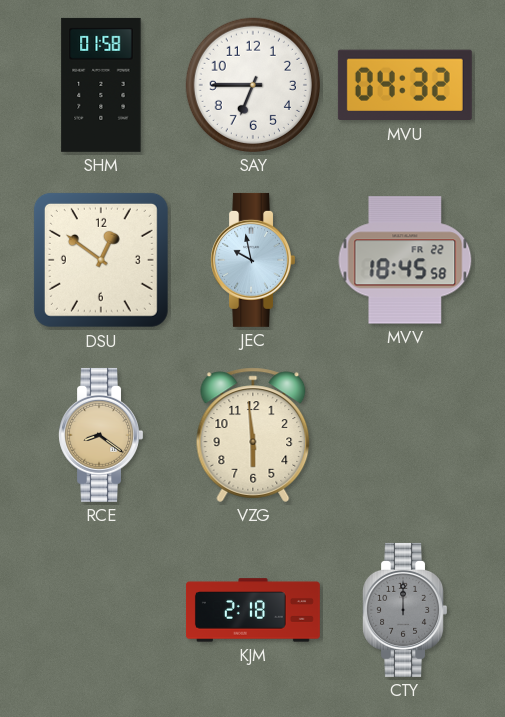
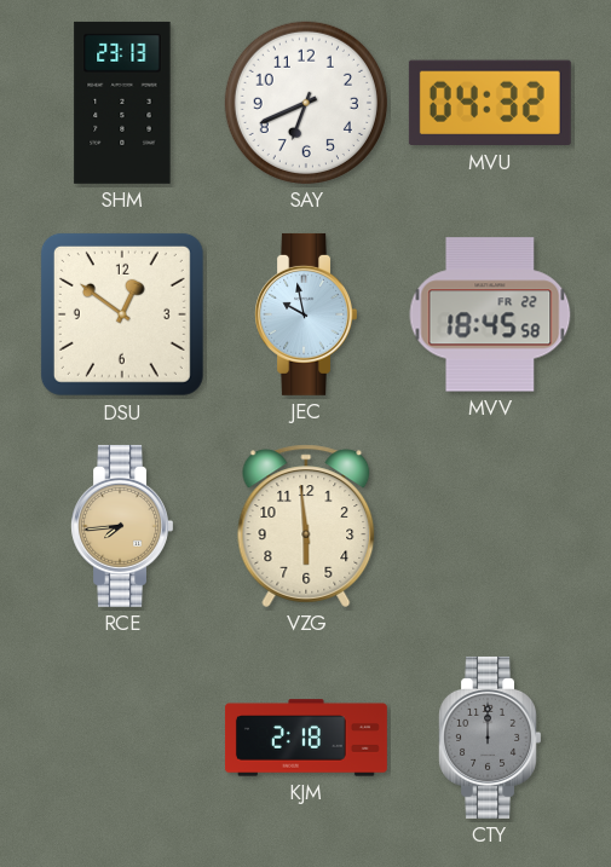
SHM: 01:58 -> 23:13 (122, 103)
SAY: 6:45 -> 6:41 (306, 103)
RCE: 8:21 -> 7:44 (121, 526)
